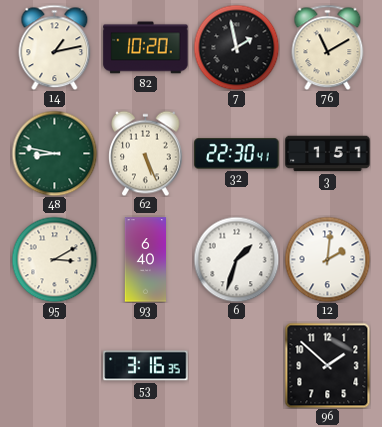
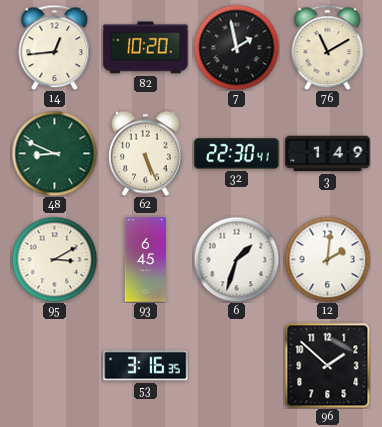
14: 1:13 -> 12:44 (55, 47)
48: 8:47 -> 8:49 (54, 153)
3: 1:51 -> 1:49 (328, 154)
93: 6:40 -> 6:45 (145, 260)
